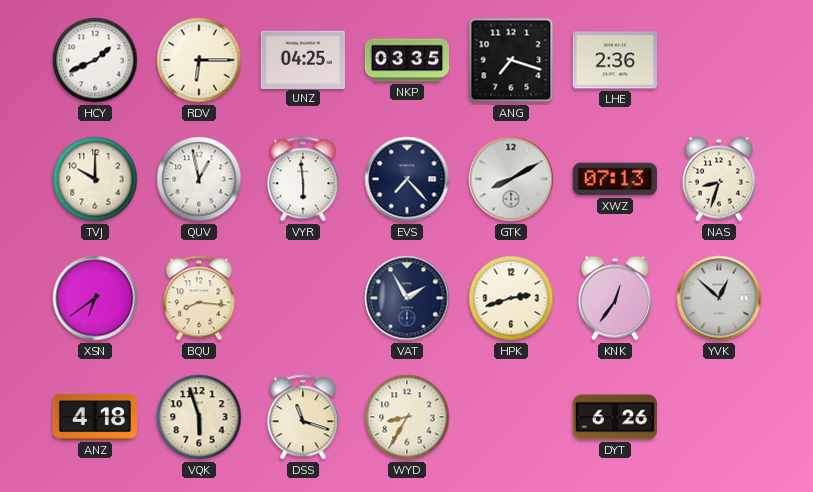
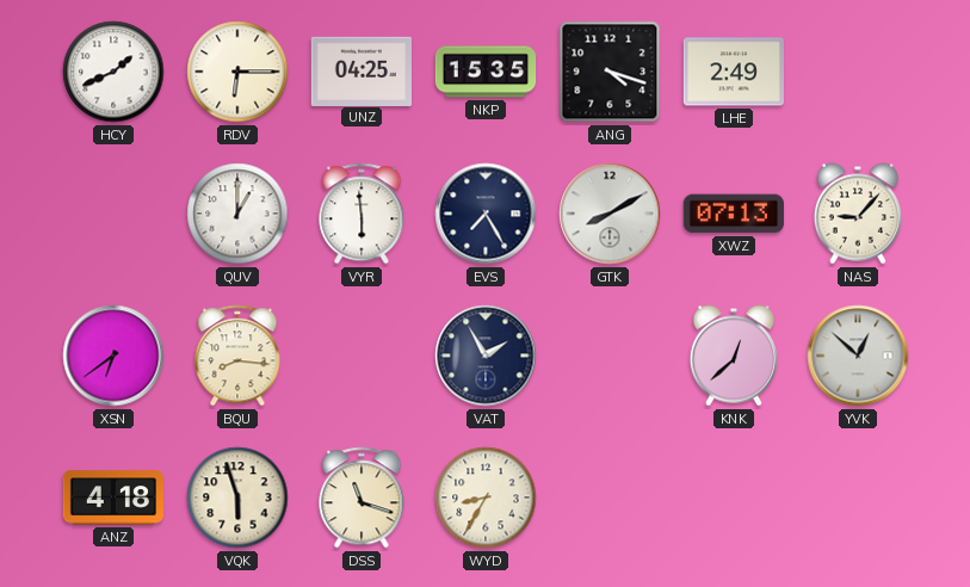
NKP: 03:35 -> 15:35 (486, 72)
ANG: 7:18 -> 4:18 (610, 72)
LHE: 2:36 -> 2:49 (733, 72)
TVJ: 10:00 -> none (95, 179)
QUV: 12:58 -> 1:00 (237, 214)
EVS: 7:23 -> 7:25 (486, 214)
NAS: 8:33 -> 9:07 (858, 214)
HPK: 2:42 -> none (511, 298)
KNK: 12:36 -> 12:38 (734, 356)
DYT: 6:26 -> none (614, 417)
